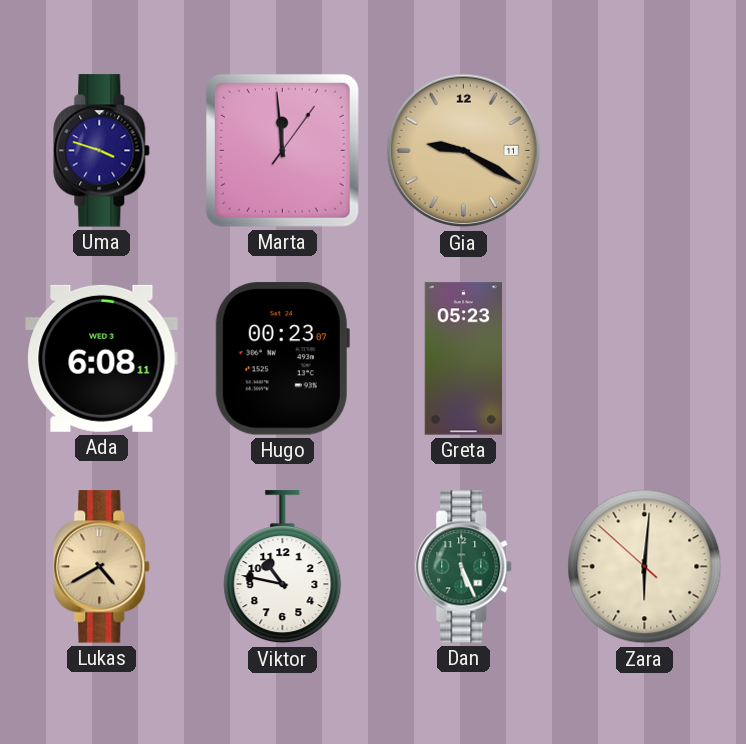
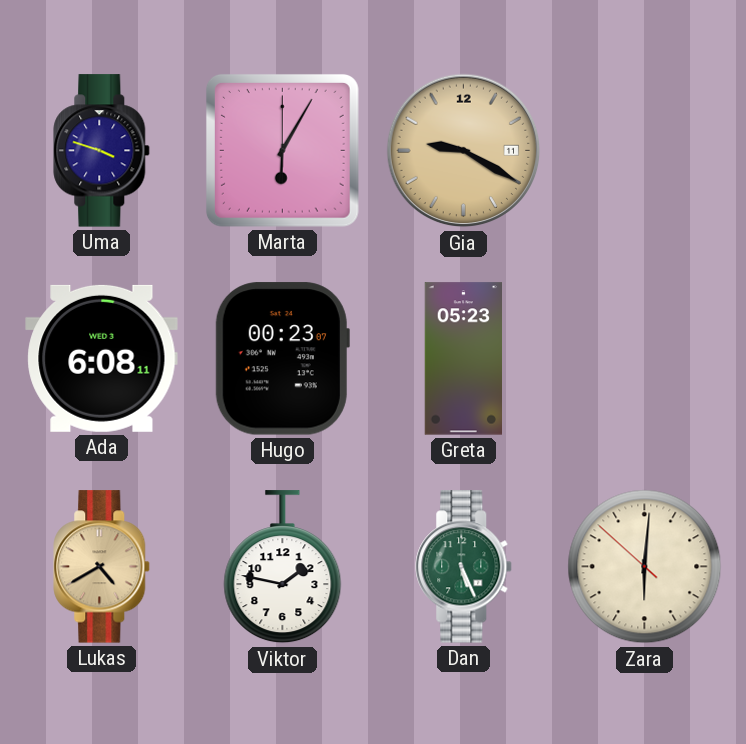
Marta: 11:59 -> 6:05 (282, 150)
Viktor: 10:47 -> 1:47 (283, 567)
